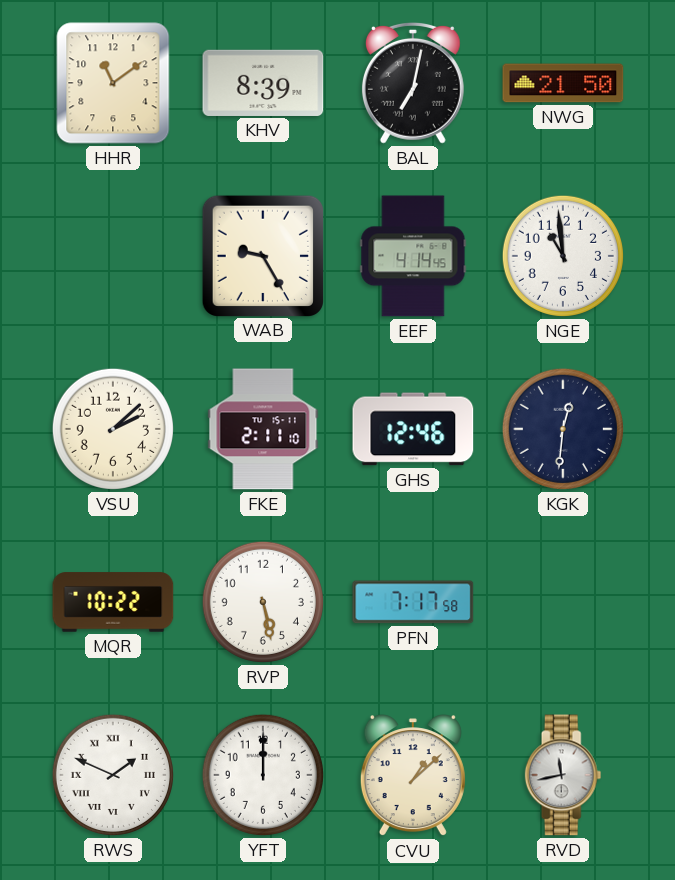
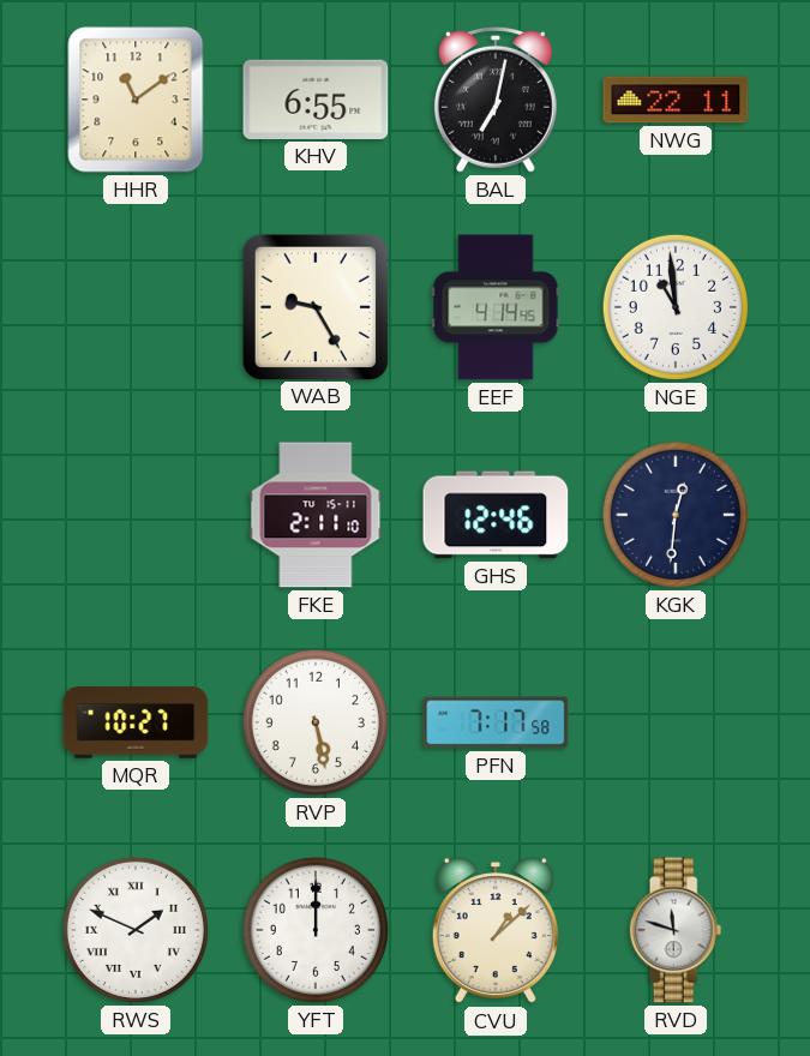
KHV: 8:39 -> 6:55 (316, 100)
NWG: 21:50 -> 22:11 (676, 100)
VSU: 2:08 -> none (113, 429)
MQR: 10:22 -> 10:27 (136, 722)
RVD: 11:43 -> 11:48 (676, 930)
